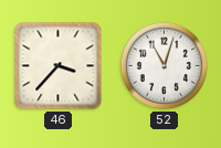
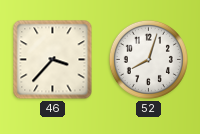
52: 11:03 -> 8:03 (148, 59)
